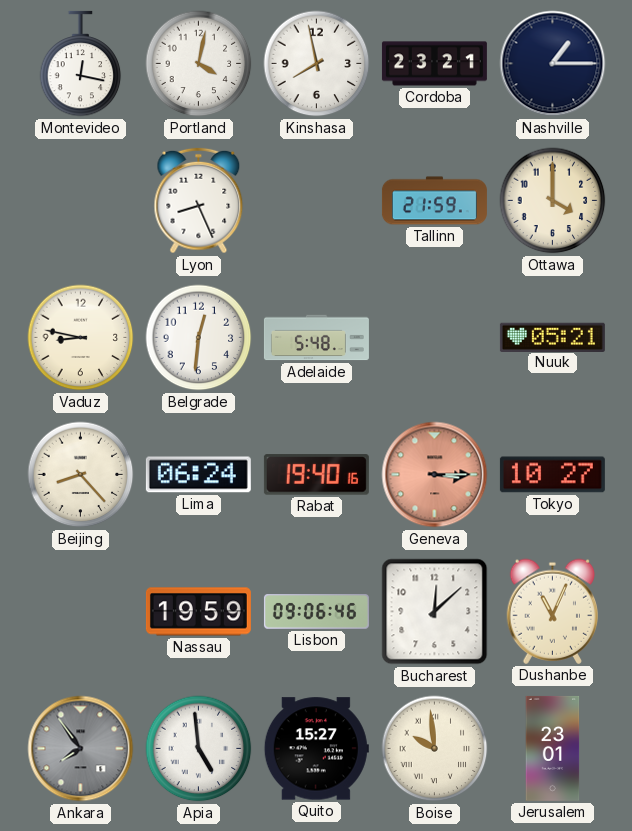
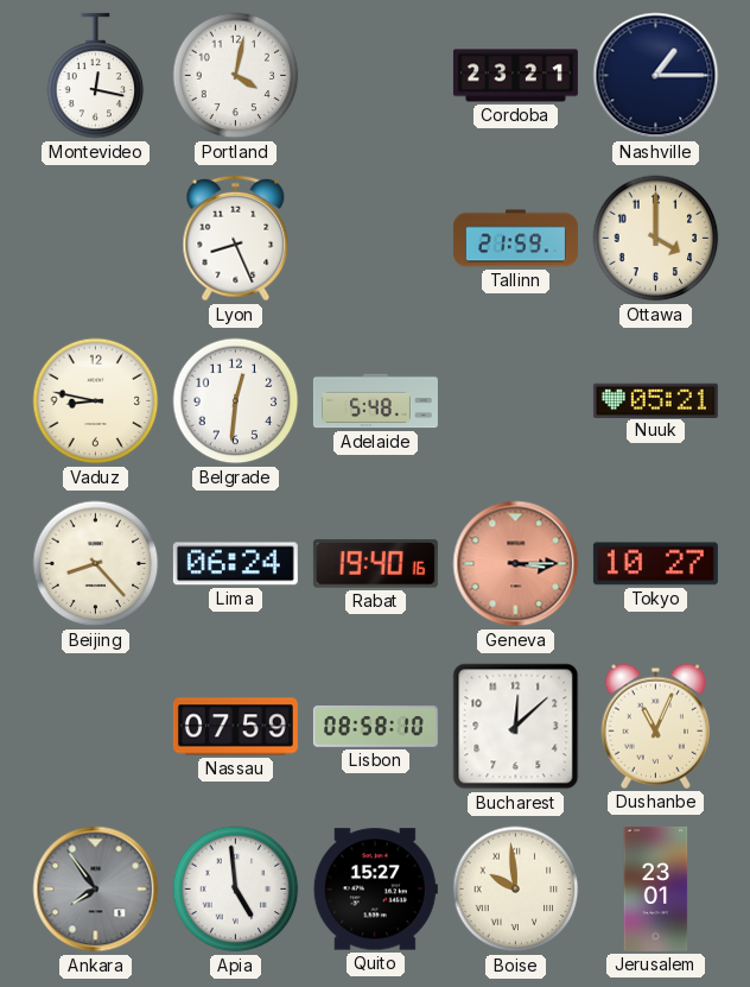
Kinshasa: 7:58 -> none (317, 64)
Nassau: 19:59 -> 07:59 (235, 727)
Lisbon: 09:06 -> 08:58 (375, 727)
